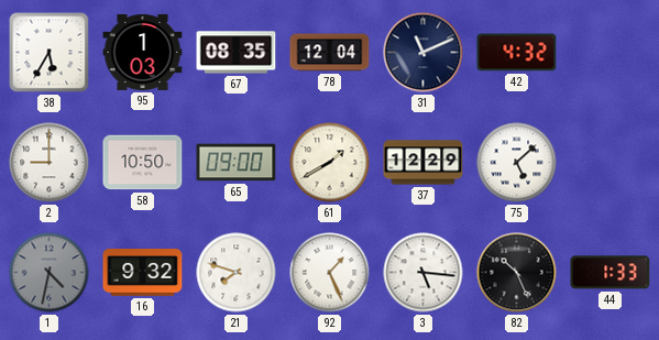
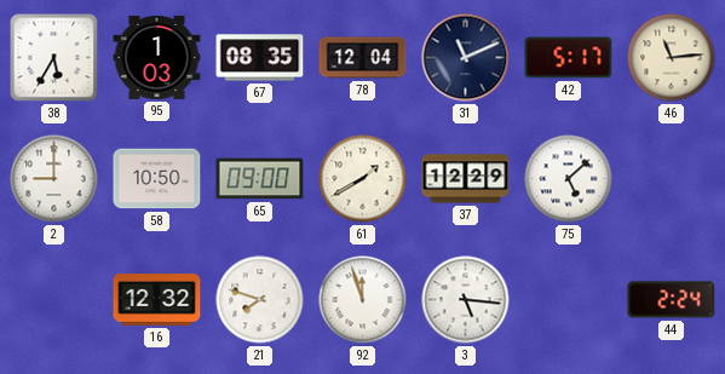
42: 4:32 -> 5:17 (569, 58)
46: none -> 11:14 (672, 58)
1: 4:32 -> none (50, 273)
16: 9:32 -> 12:32 (157, 300)
92: 1:26 -> 11:57 (363, 300)
82: 10:26 -> none (517, 273)
44: 1:33 -> 2:24 (672, 300)
